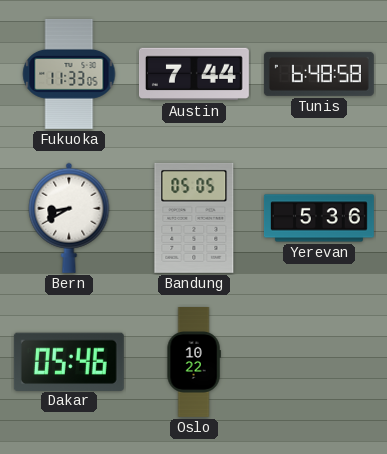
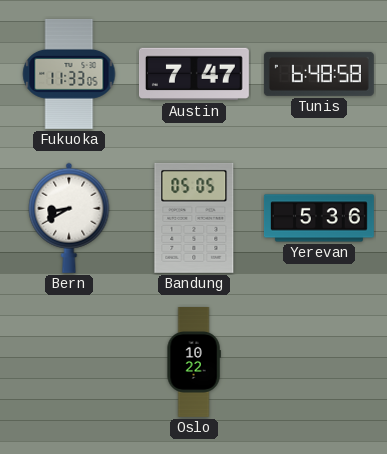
Austin: 7:44 -> 7:47 (194, 74)
Dakar: 05:46 -> none (69, 361)
